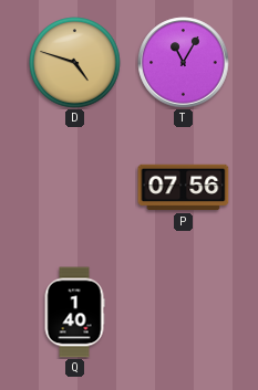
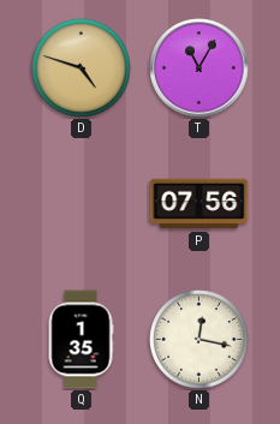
Q: 1:40 -> 1:35 (81, 340)
N: none -> 12:17 (199, 340)
